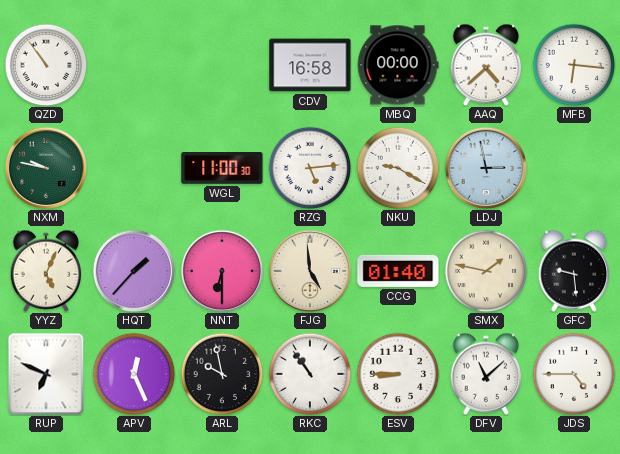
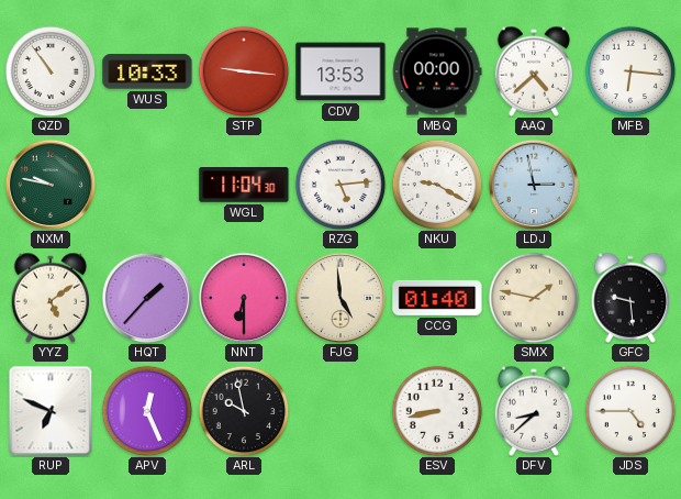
WUS: none -> 10:33 (147, 71)
STP: none -> 9:16 (244, 71)
CDV: 16:58 -> 13:53 (340, 71)
WGL: 11:00 -> 11:04 (244, 186)
YYZ: 5:04 -> 5:09 (51, 298)
RKC: 10:54 -> none (310, 374)
ESV: 8:45 -> 8:43 (437, 411)
DFV: 11:08 -> 8:38 (534, 411)
